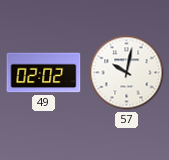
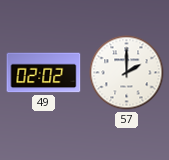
57: 10:02 -> 2:00 (127, 73)
